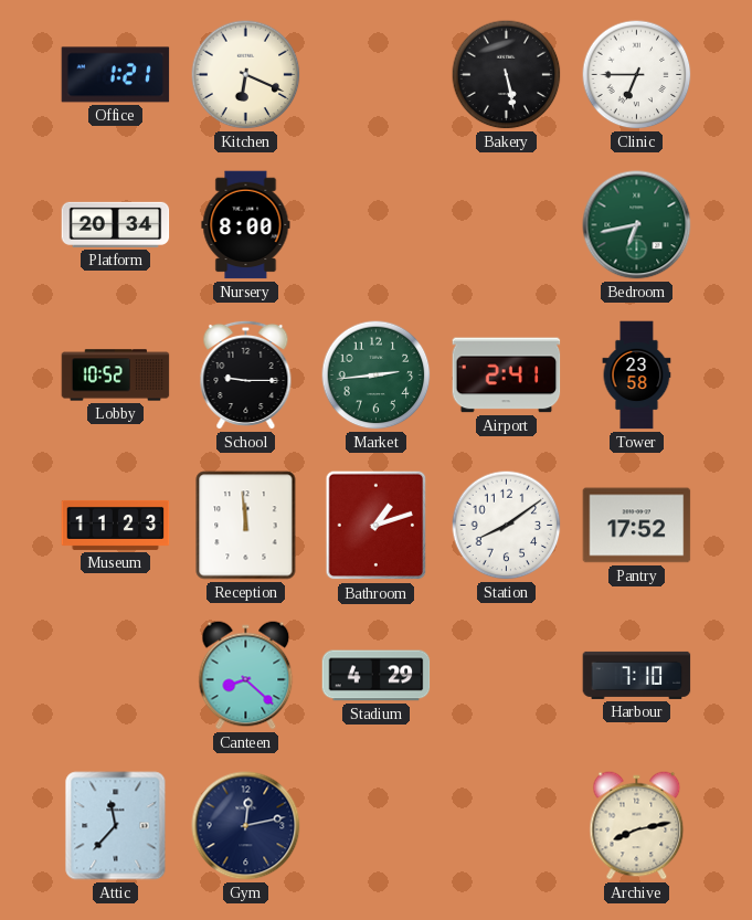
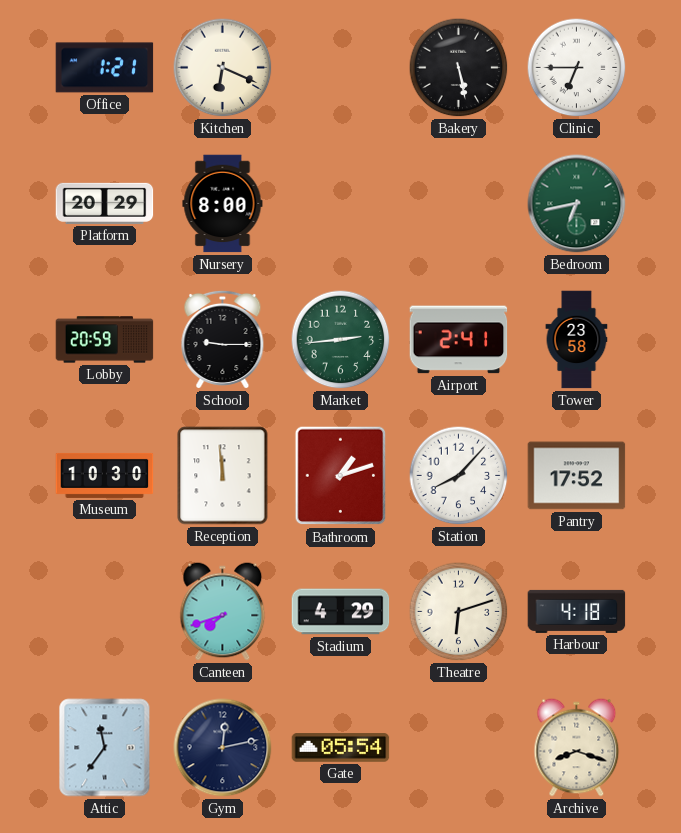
Platform: 20:34 -> 20:29 (105, 203)
Lobby: 10:52 -> 20:59 (105, 340)
Museum: 11:23 -> 10:30 (105, 475)
Station: 8:09 -> 8:07 (459, 476)
Canteen: 8:22 -> 7:42 (223, 612)
Theatre: none -> 6:12 (459, 612)
Harbour: 7:10 -> 4:18 (577, 611)
Attic: 11:37 -> 11:36 (105, 748)
Gate: none -> 05:54 (341, 748)
Archive: 8:13 -> 8:18 (577, 748)
